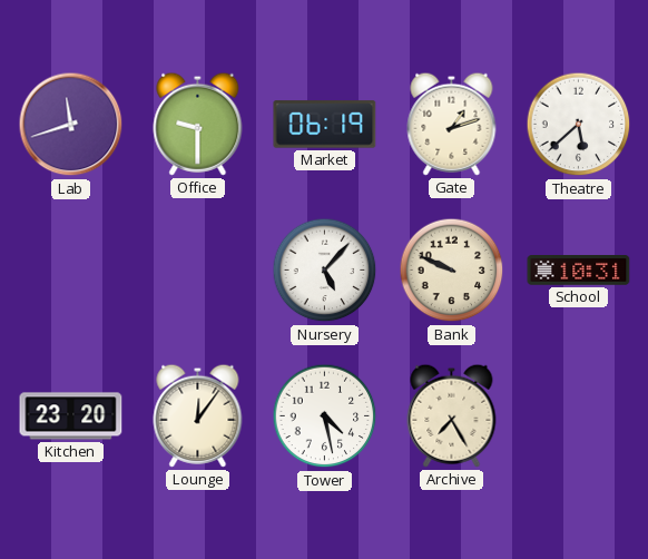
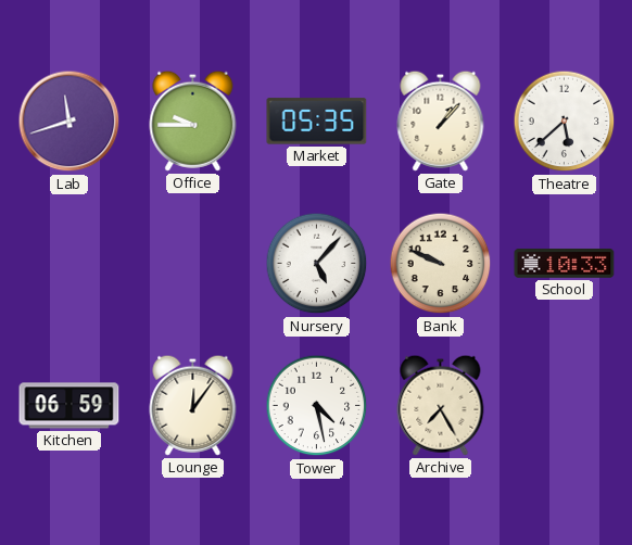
Office: 9:30 -> 9:45 (193, 121)
Market: 06:19 -> 05:35 (317, 122)
Gate: 1:12 -> 1:07 (441, 121)
School: 10:31 -> 10:33 (565, 264)
Kitchen: 23:20 -> 06:59 (69, 406)
